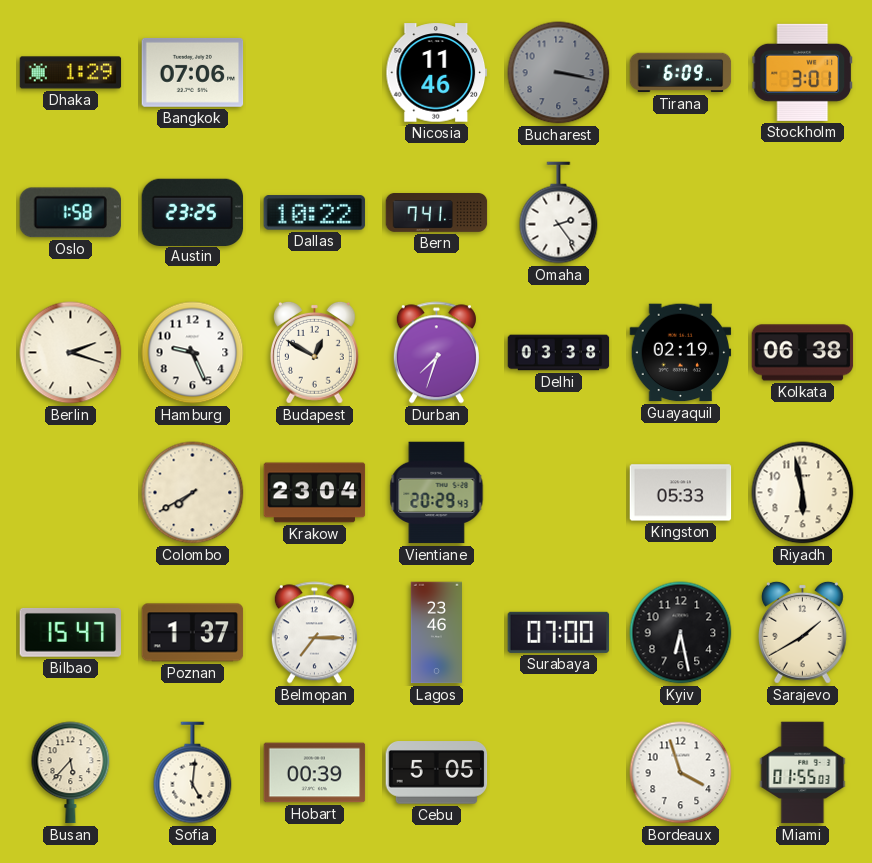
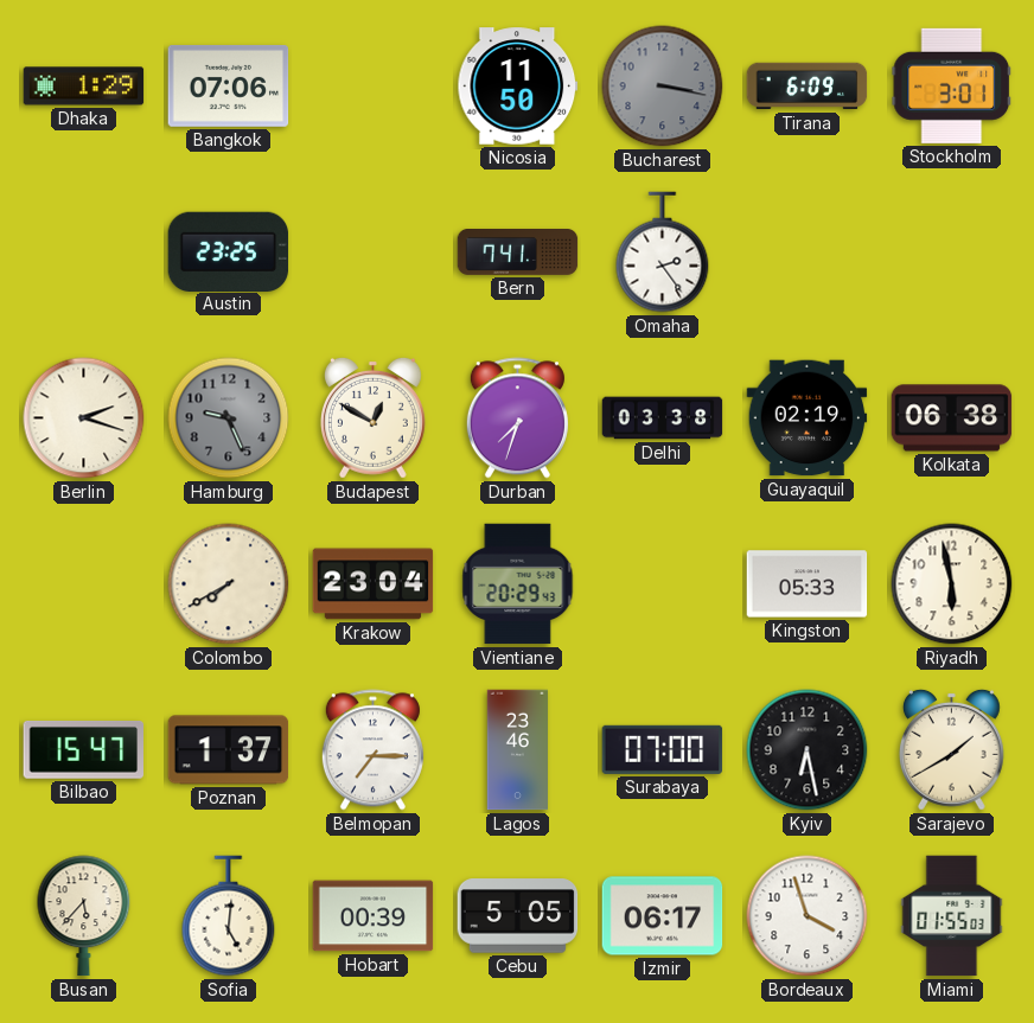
Nicosia: 11:46 -> 11:50 (518, 87)
Oslo: 1:58 -> none (70, 213)
Dallas: 10:22 -> none (315, 213)
Hamburg dial: white -> grey (229, 418)
Izmir: none -> 06:17 (663, 916)
